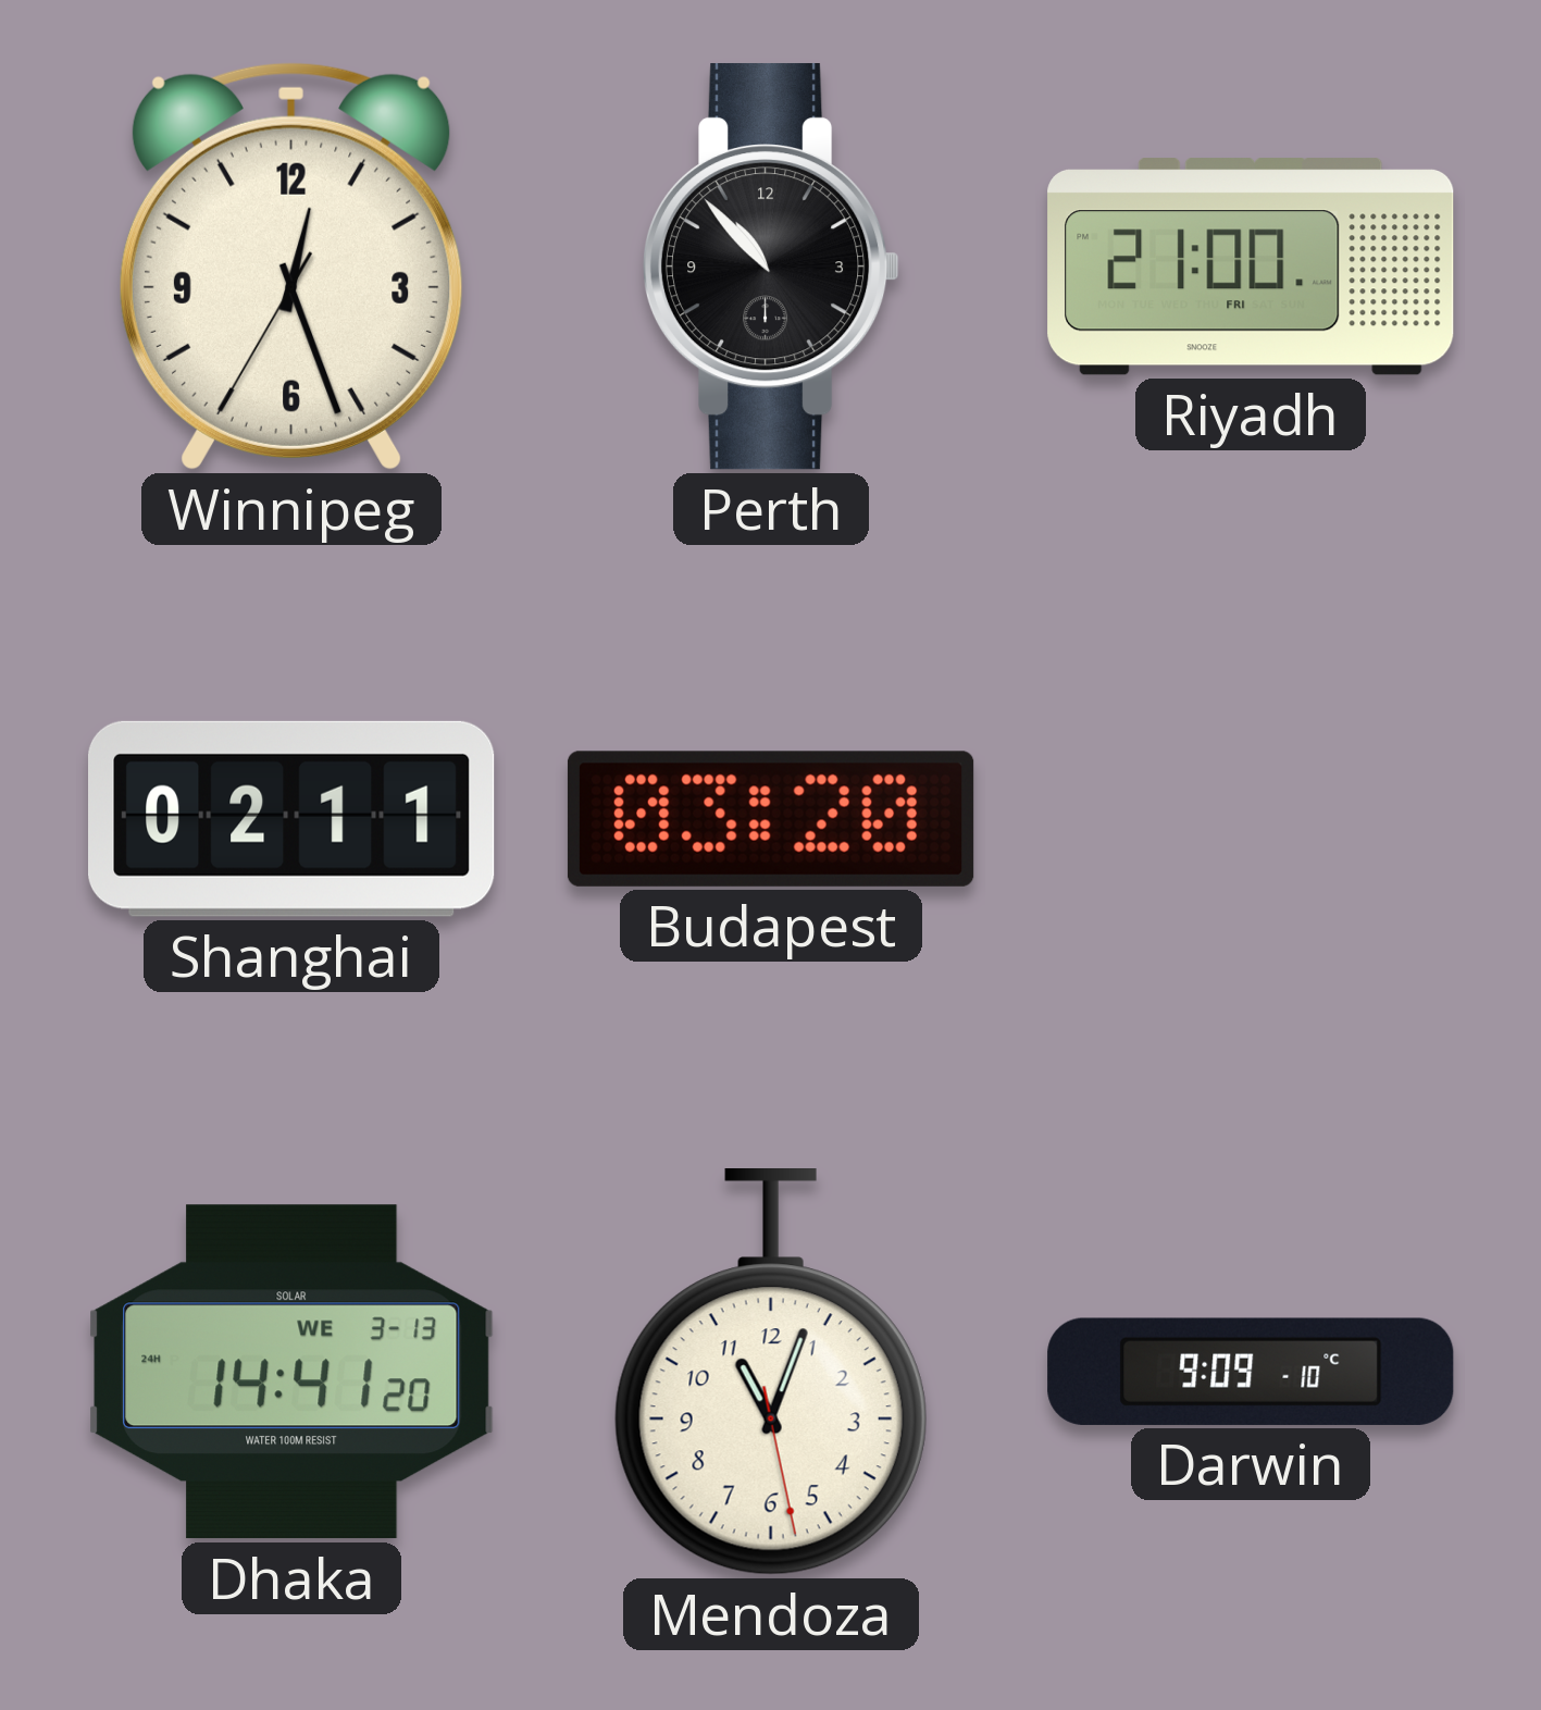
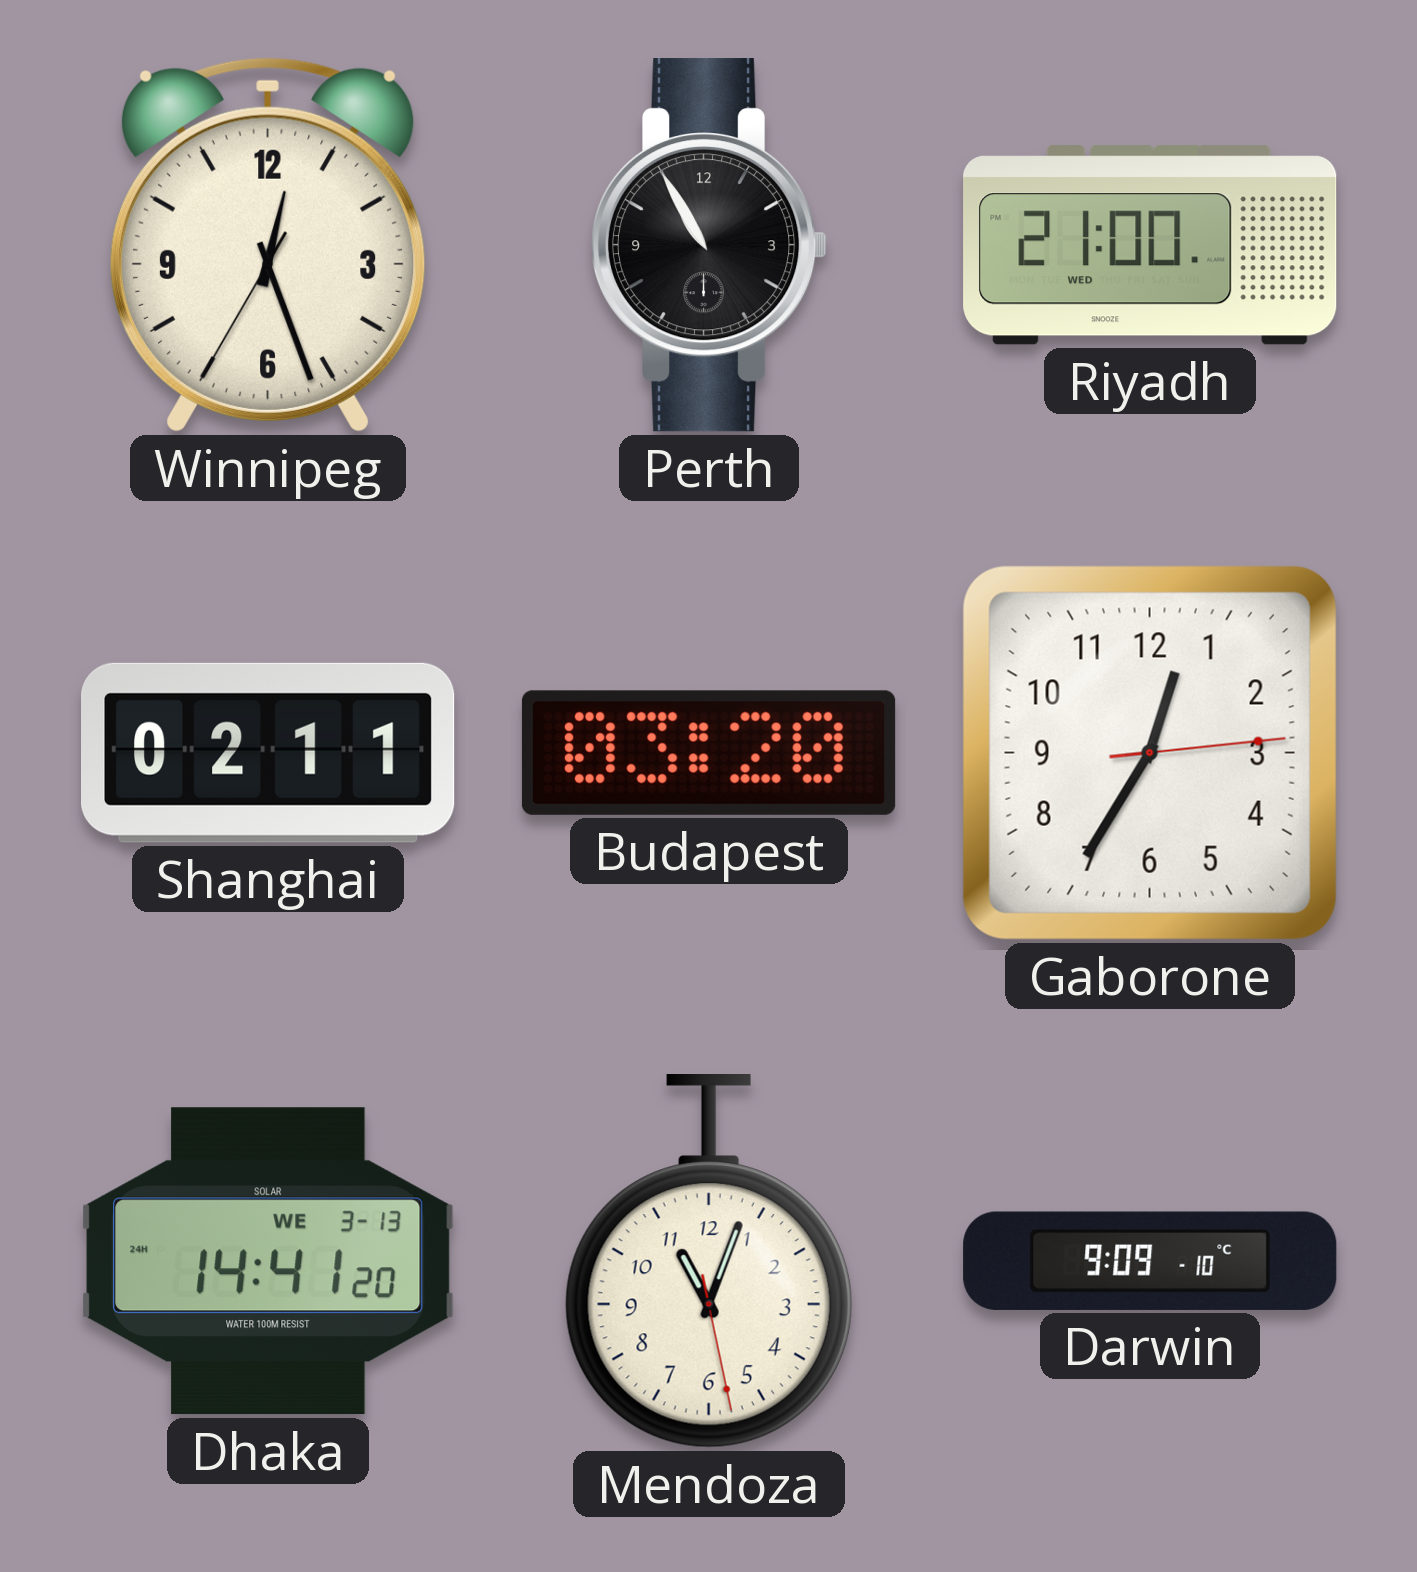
Perth: 10:53 -> 10:55 (709, 245)
Riyadh date: FRI -> WED (1150, 245)
Gaborone: none -> 12:35 (1150, 753)
